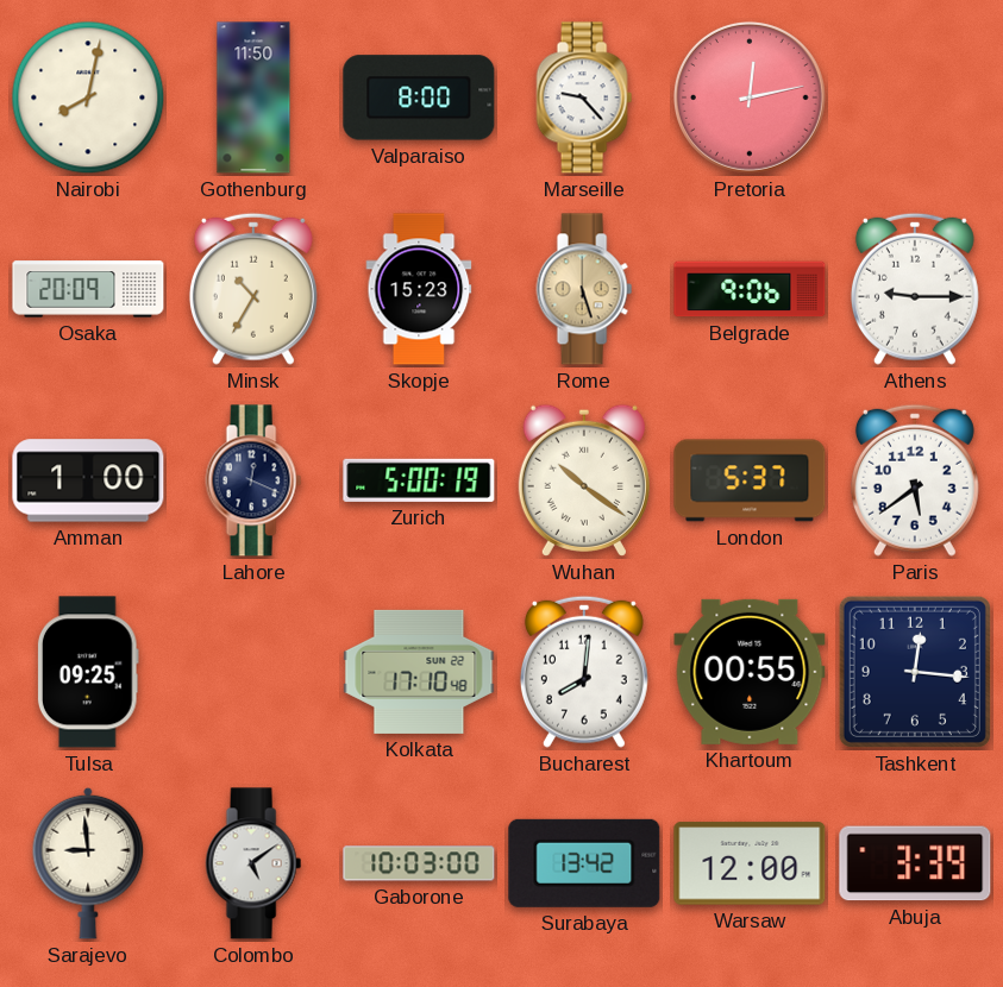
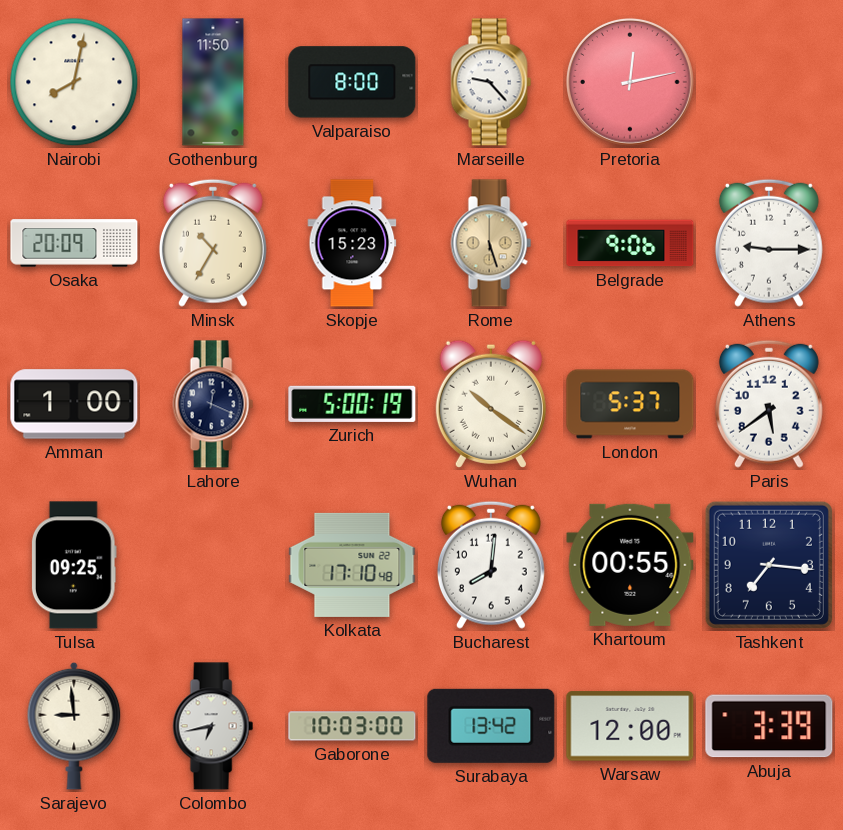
Tashkent: 12:16 -> 7:16 (769, 565)
Colombo: 5:09 -> 6:43 (213, 726)
